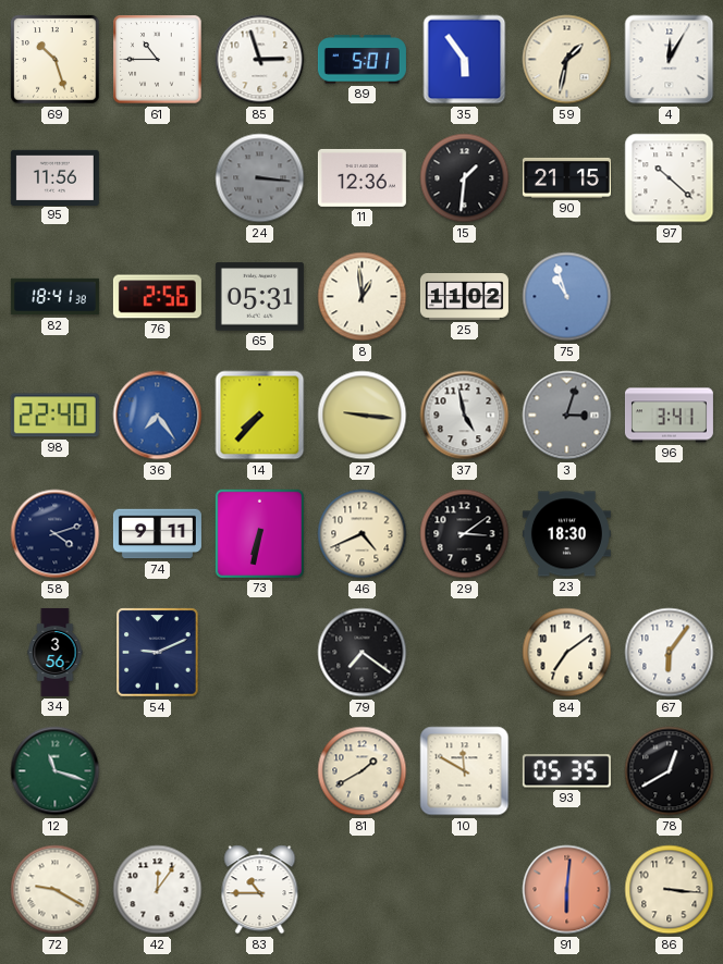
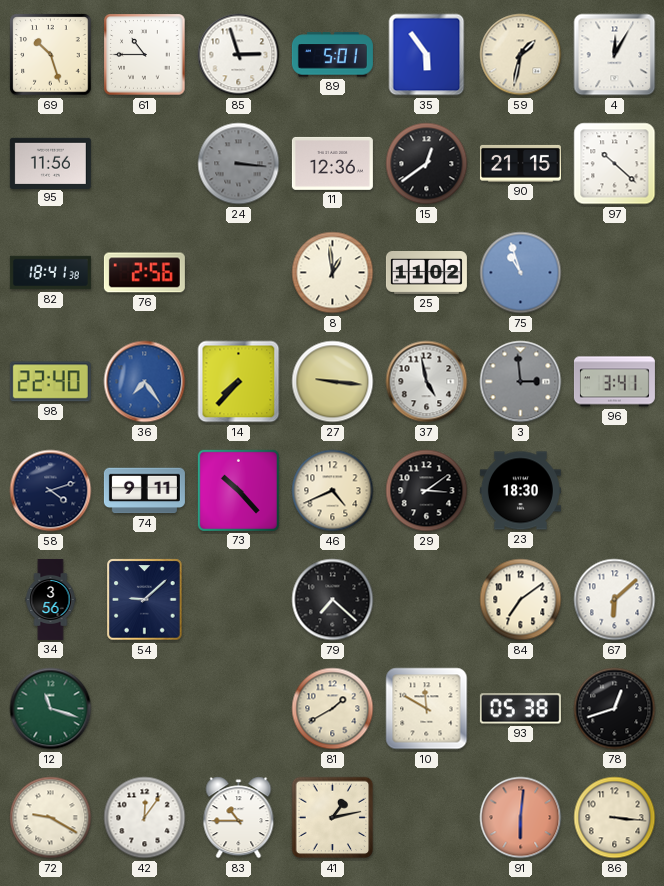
15: 1:31 -> 12:39 (427, 164)
65: 05:31 -> none (259, 297)
3: 3:03 -> 2:59 (521, 382)
73: 6:32 -> 10:23 (238, 490)
54: 9:11 -> 9:08 (145, 600)
79: 7:21 -> 7:22 (333, 600)
67: 6:06 -> 6:08 (615, 600)
93: 05:35 -> 05:38 (520, 709)
78: 12:40 -> 12:42 (615, 709)
41: none -> 1:13 (333, 818)
